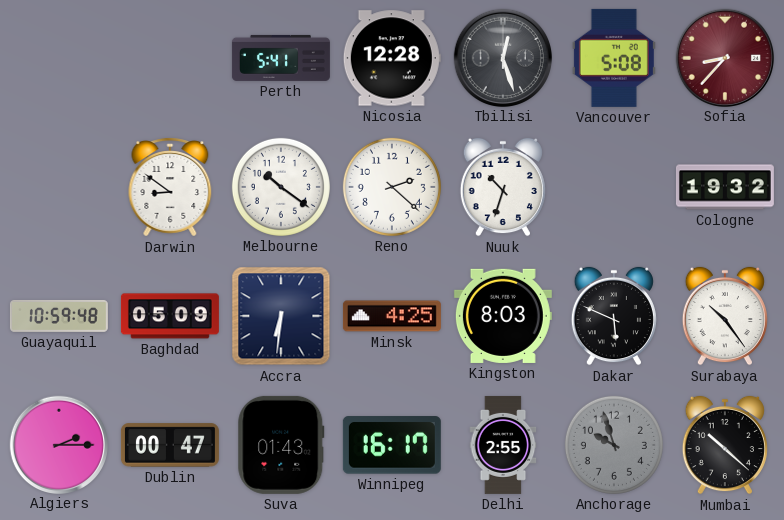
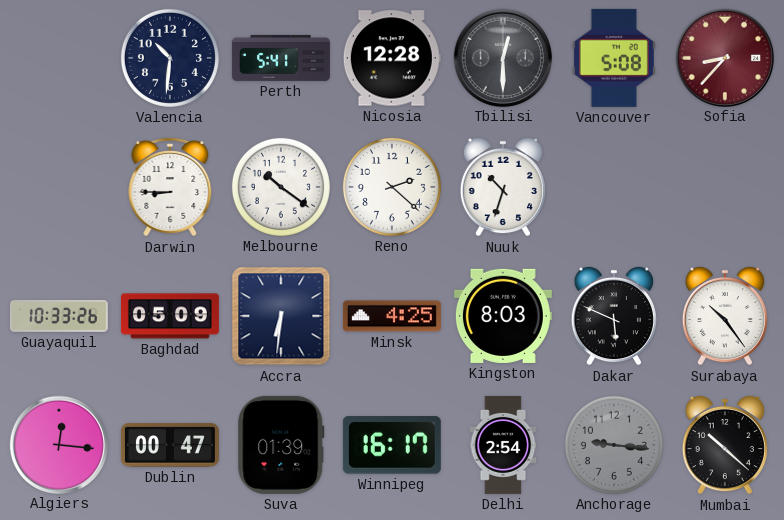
Valencia: none -> 10:31 (170, 58)
Tbilisi: 12:27 -> 12:30 (502, 57)
Darwin: 8:51 -> 8:45 (170, 187)
Cologne: 19:32 -> none (725, 187)
Guayaquil: 10:59 -> 10:33 (59, 316)
Algiers: 2:15 -> 12:16 (58, 444)
Suva: 01:43 -> 01:39 (281, 445)
Delhi: 2:55 -> 2:54 (503, 445)
Anchorage: 9:57 -> 9:16 (614, 445)
